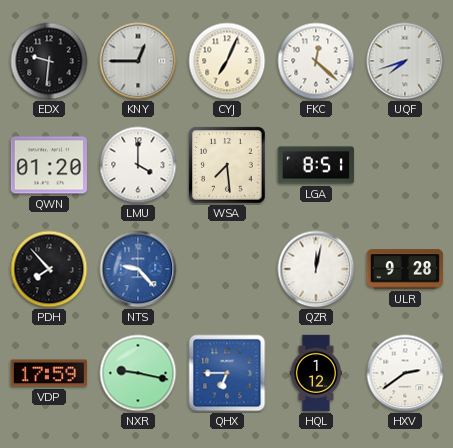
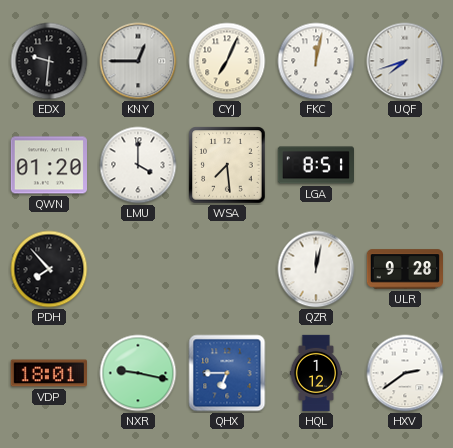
FKC: 12:22 -> 12:02 (316, 61)
NTS: 9:23 -> none (138, 269)
VDP: 17:59 -> 18:01 (48, 373)
